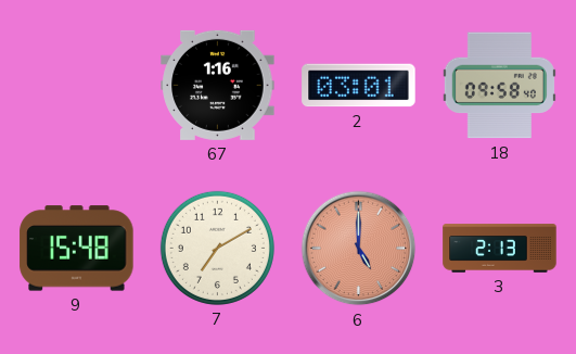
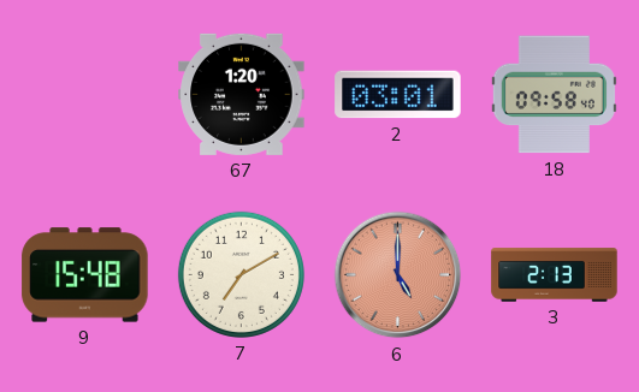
67: 1:16 -> 1:20 (242, 94)
